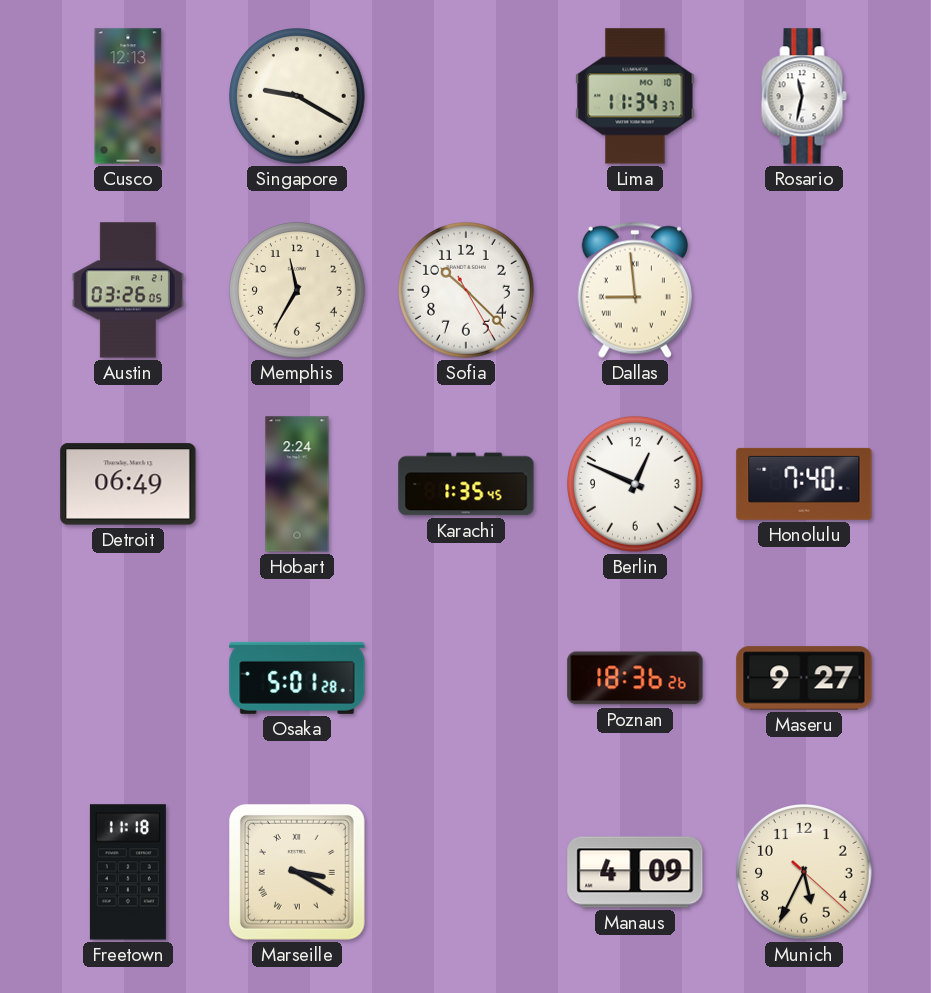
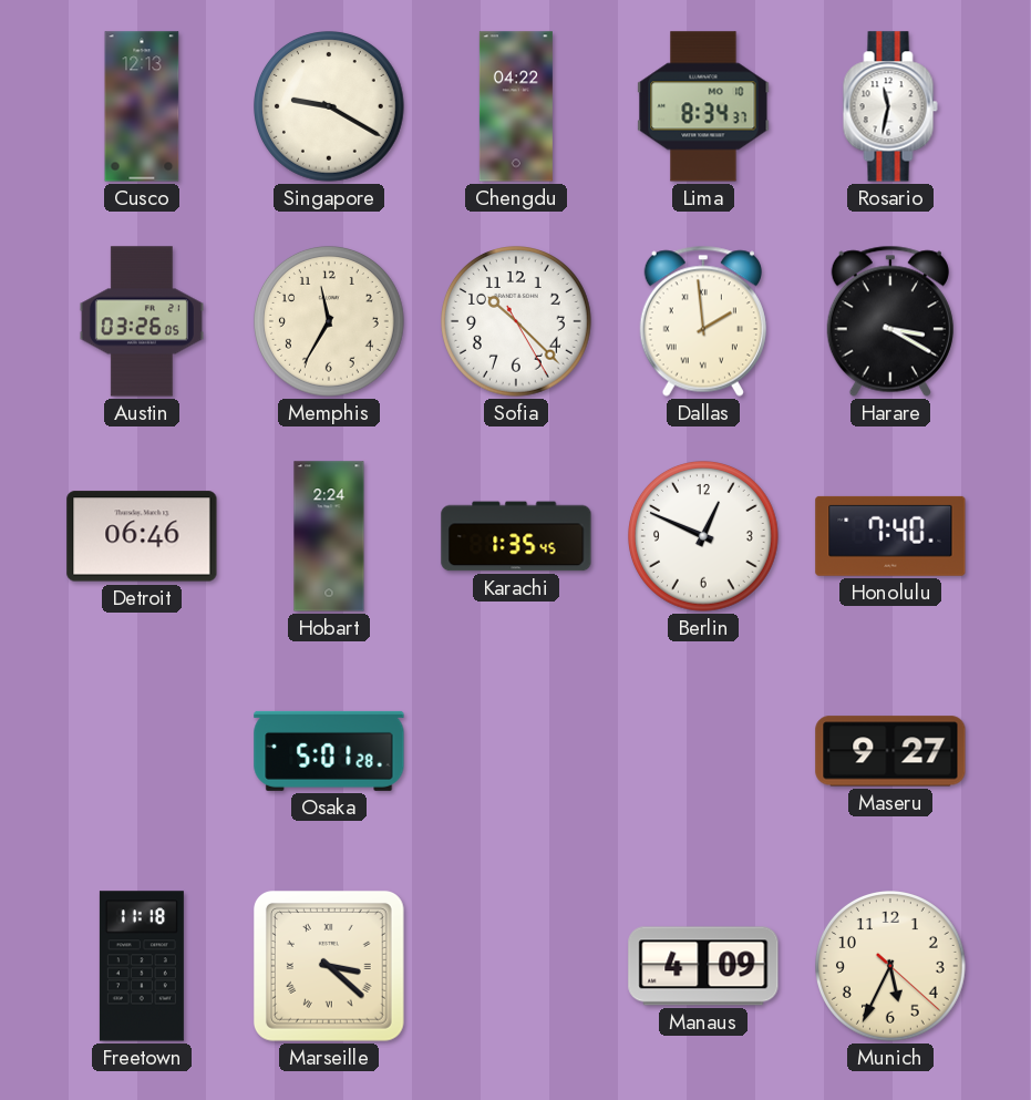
Chengdu: none -> 04:22 (516, 106)
Lima: 11:34 -> 8:34 (703, 106)
Dallas: 8:59 -> 1:59 (703, 321)
Harare: none -> 3:20 (890, 321)
Detroit: 06:49 -> 06:46 (142, 536)
Poznan: 18:36 -> none (635, 678)
Marseille: 3:20 -> 3:22 (329, 966)
